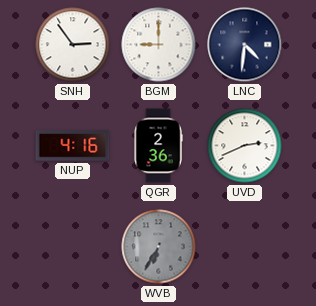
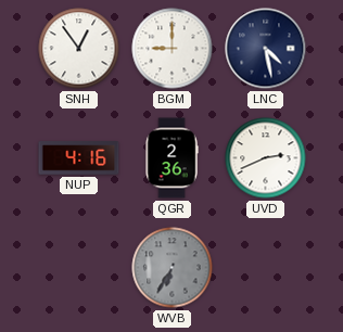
SNH: 2:54 -> 12:54 (79, 49)
LNC: 4:31 -> 4:28 (266, 49)
